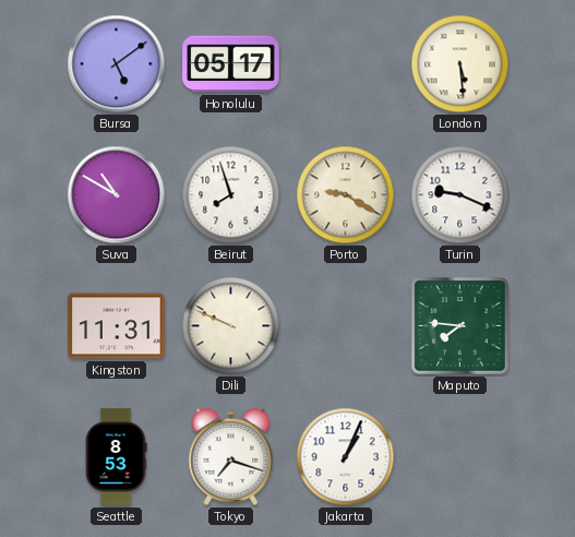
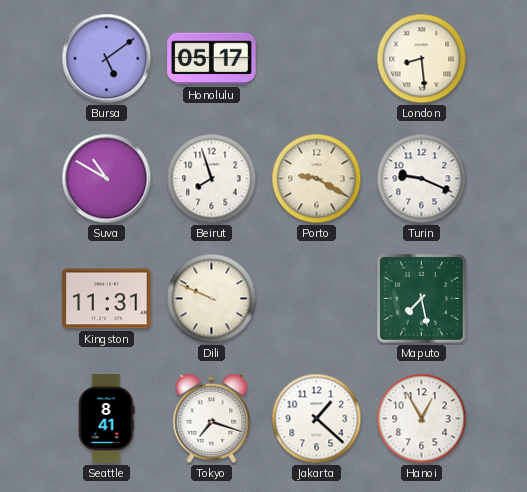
London: 5:29 -> 8:29 (422, 59)
Maputo: 7:46 -> 7:28 (421, 298)
Seattle: 8:53 -> 8:41 (106, 419)
Jakarta: 1:04 -> 1:22 (317, 419)
Hanoi: none -> 12:55 (422, 419)
